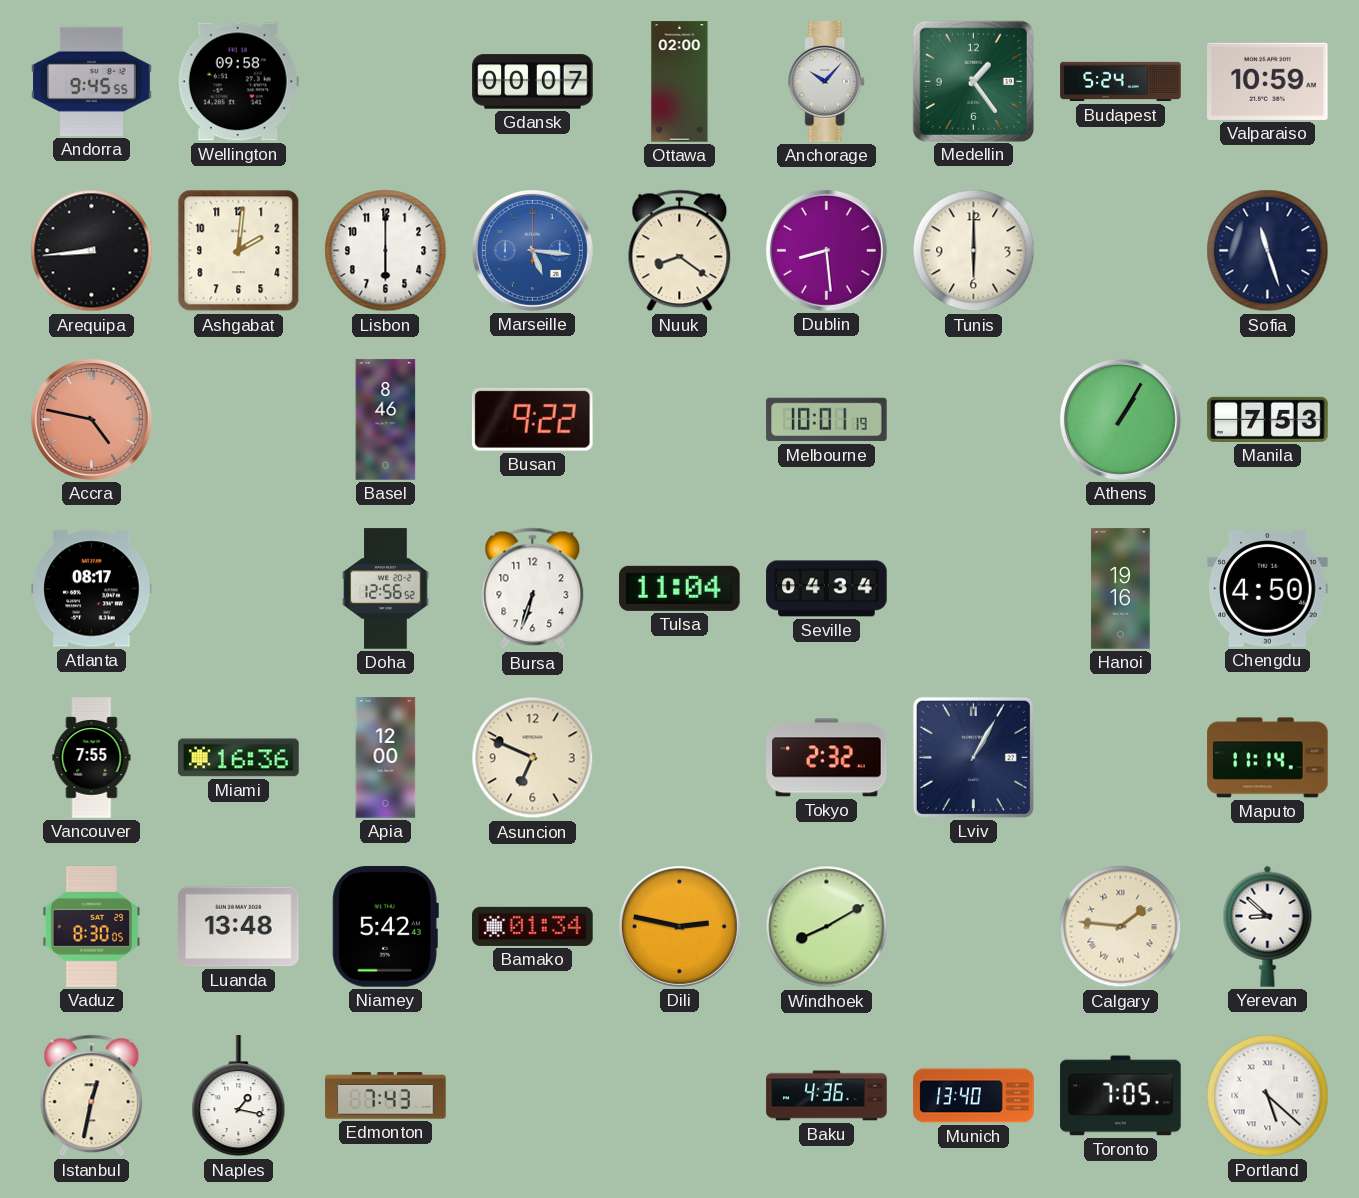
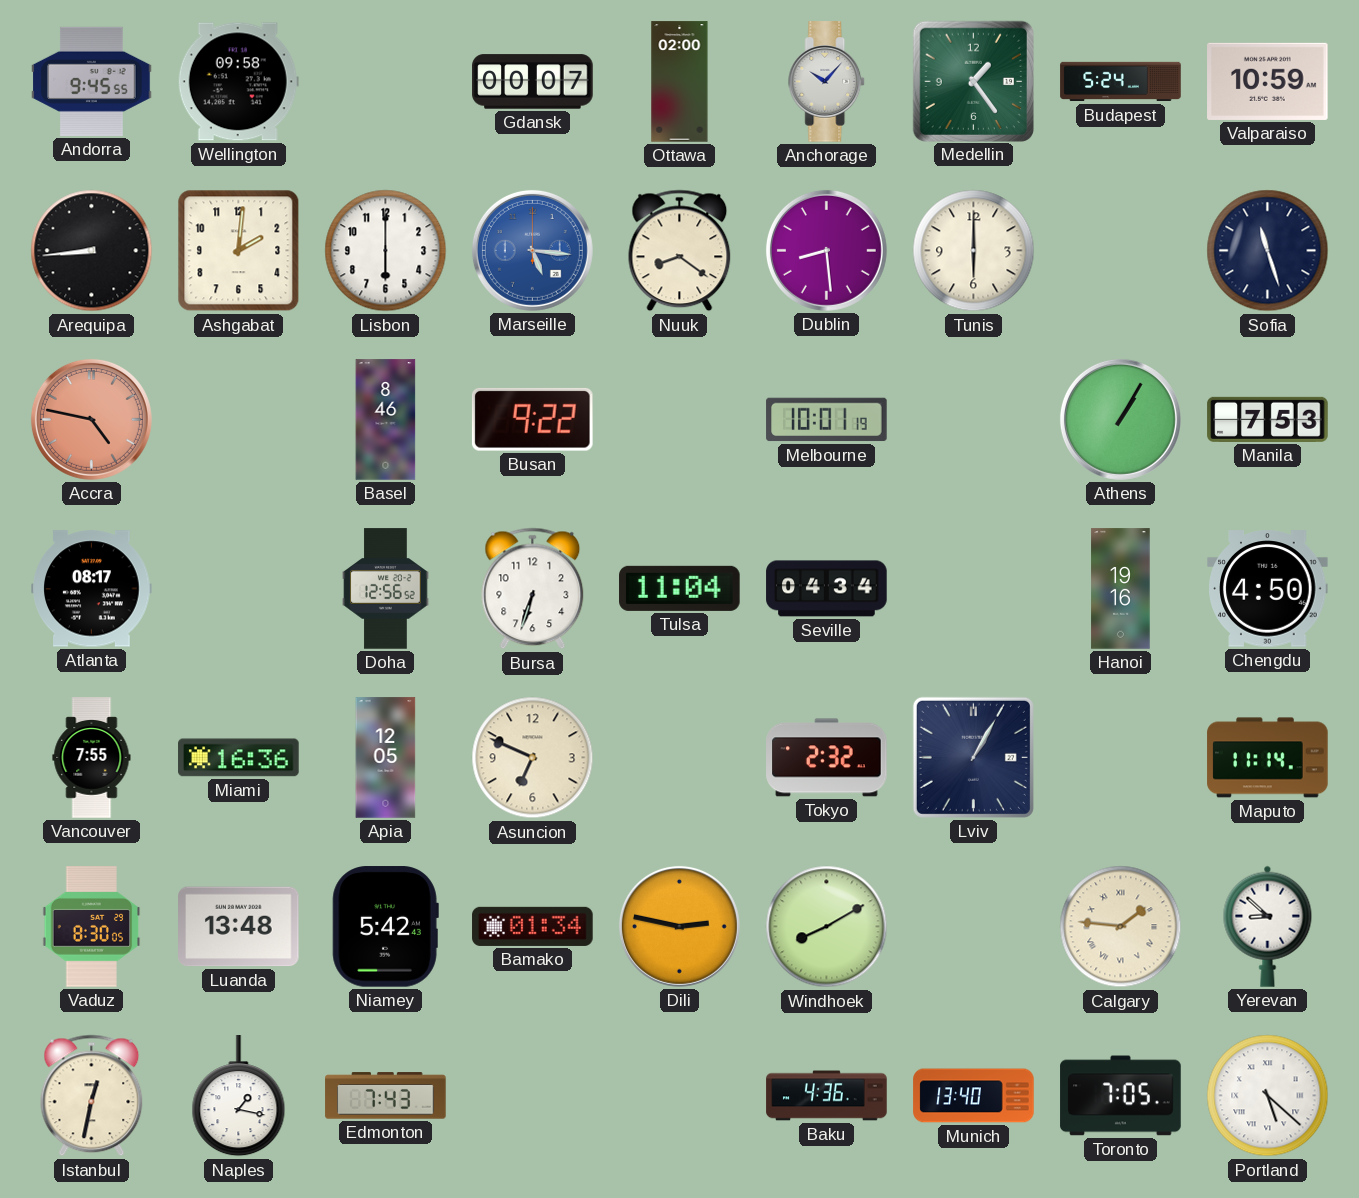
Apia: 12:00 -> 12:05 (386, 758)
